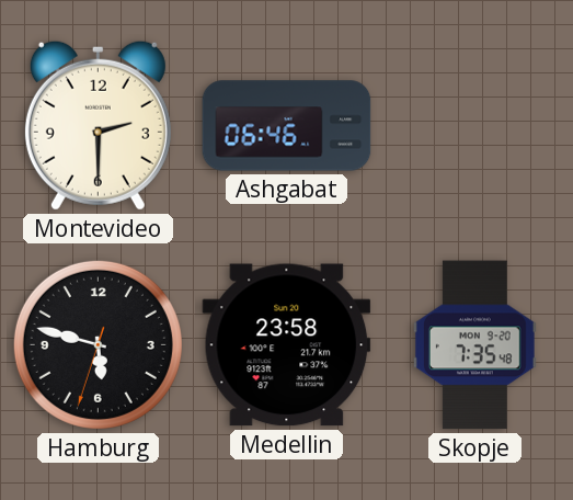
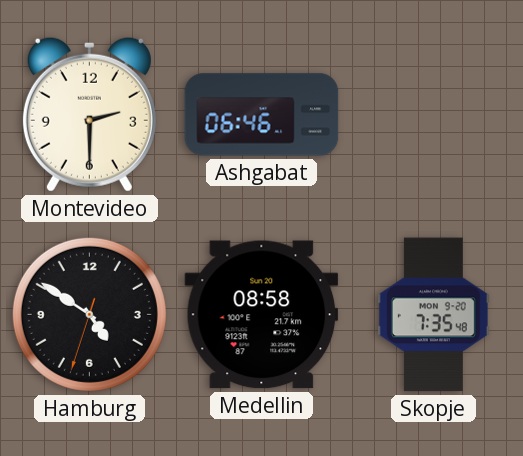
Hamburg: 5:47 -> 4:50 (89, 314)
Medellin: 23:58 -> 08:58 (262, 315)
